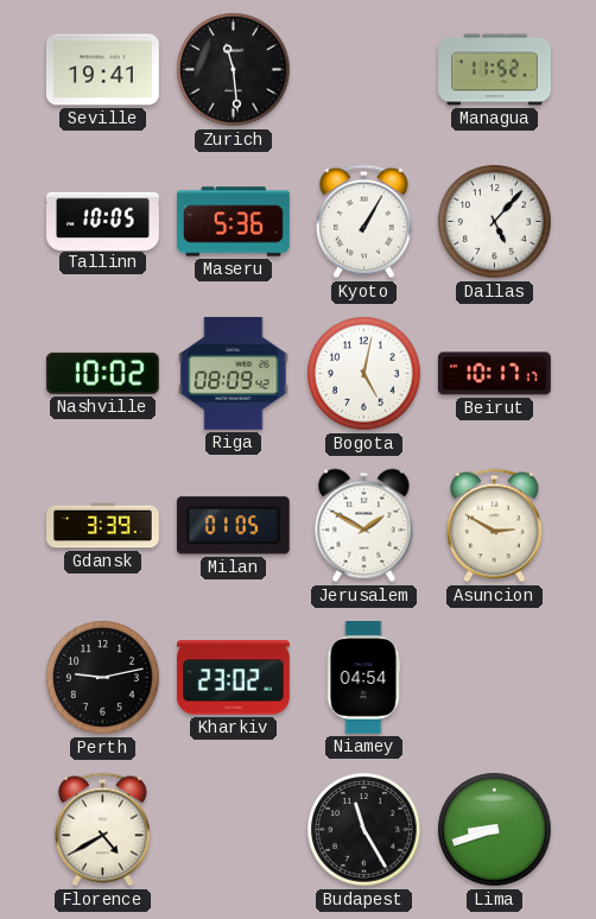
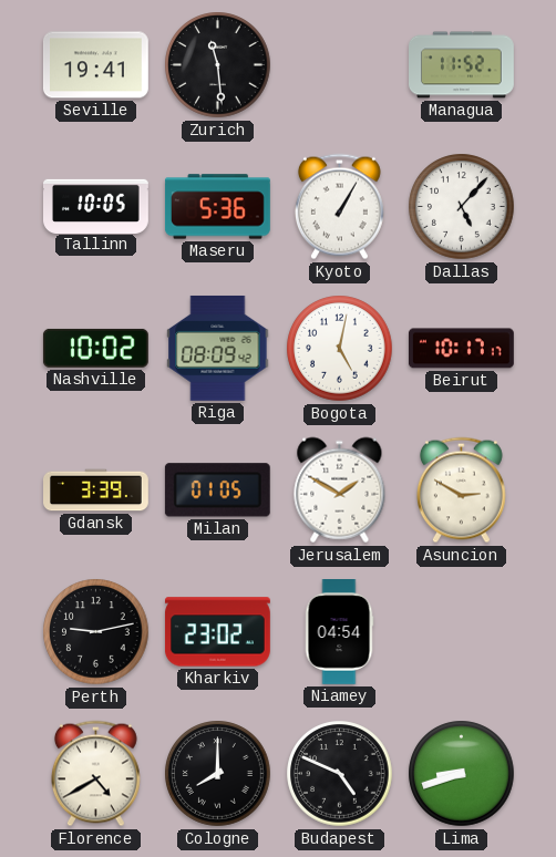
Cologne: none -> 8:00 (218, 774)
Budapest: 11:25 -> 4:49 (340, 774)
